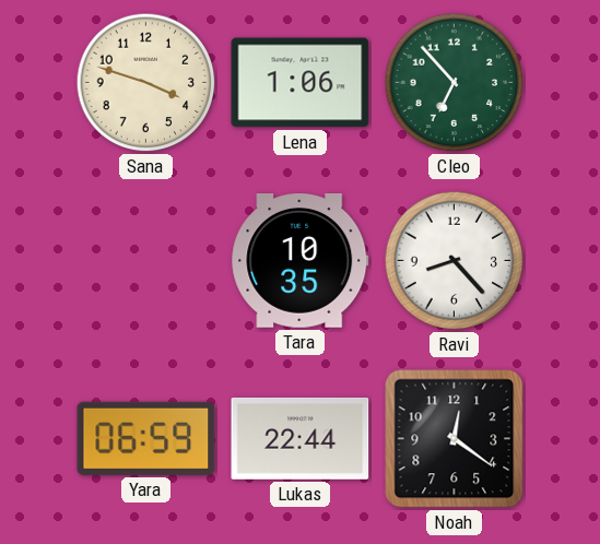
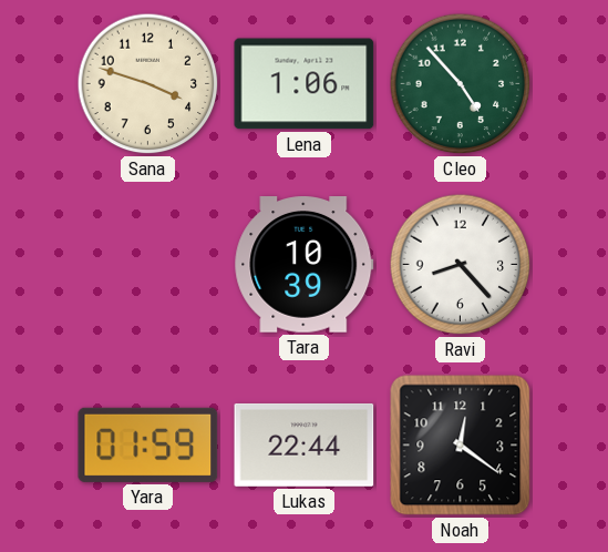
Cleo: 6:53 -> 4:53 (461, 84)
Tara: 10:35 -> 10:39 (305, 265)
Yara: 06:59 -> 01:59 (148, 444)
